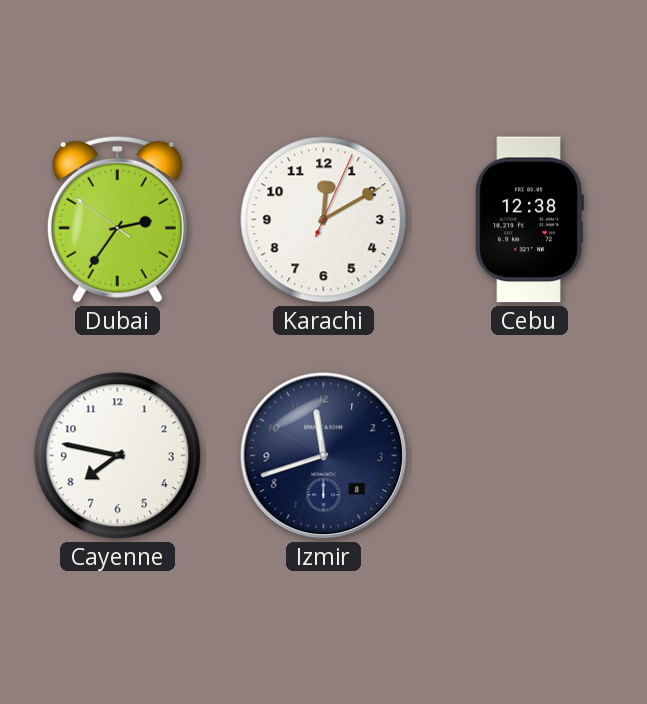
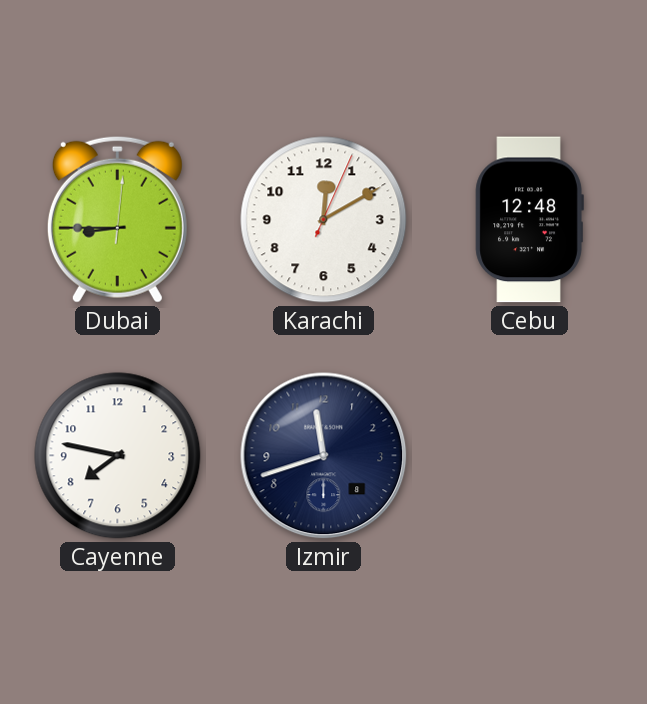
Dubai: 2:35 -> 8:45 (117, 219)
Cebu: 12:38 -> 12:48 (529, 220)
